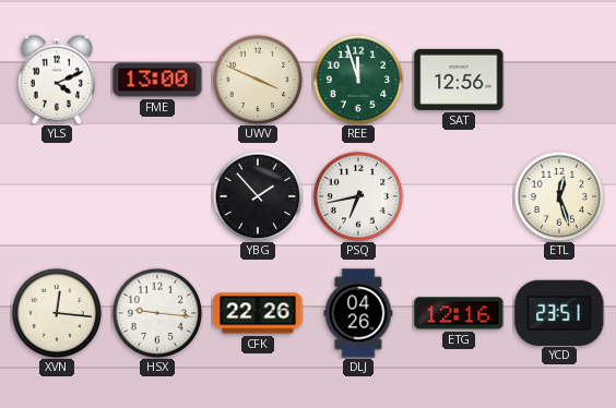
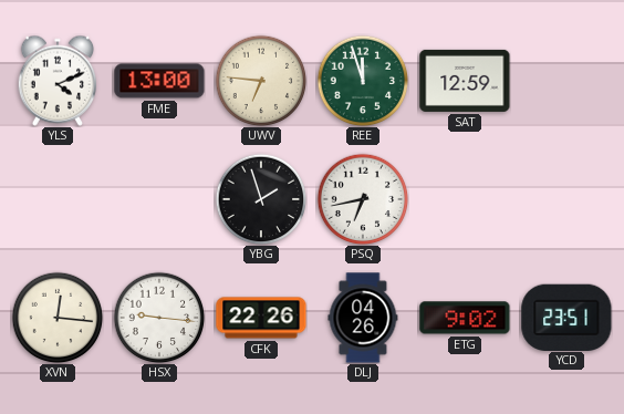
UWV: 3:49 -> 6:46 (261, 81)
SAT: 12:56 -> 12:59 (465, 81)
YBG: 1:53 -> 1:57 (261, 199)
ETL: 12:27 -> none (559, 196)
ETG: 12:16 -> 9:02 (465, 318)
